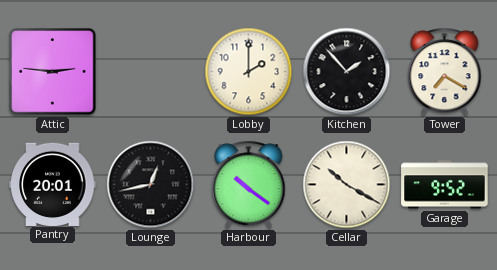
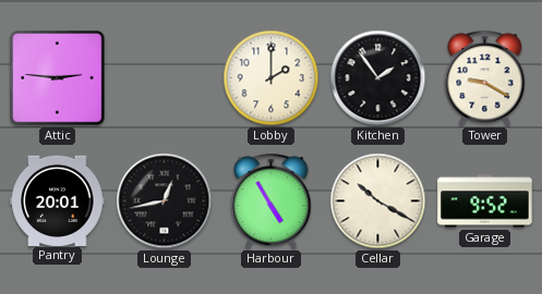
Kitchen: 1:53 -> 1:54 (378, 78)
Tower: 7:20 -> 9:20 (485, 78)
Harbour: 10:21 -> 4:55 (272, 201)
